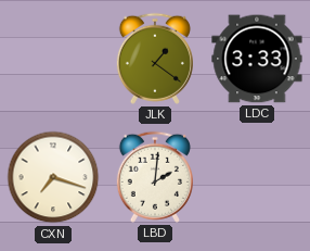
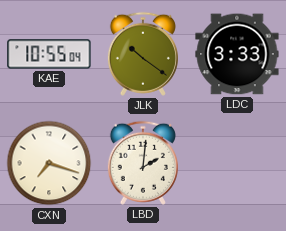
KAE: none -> 10:55 (49, 54)
JLK: 1:21 -> 10:21 (143, 54)
